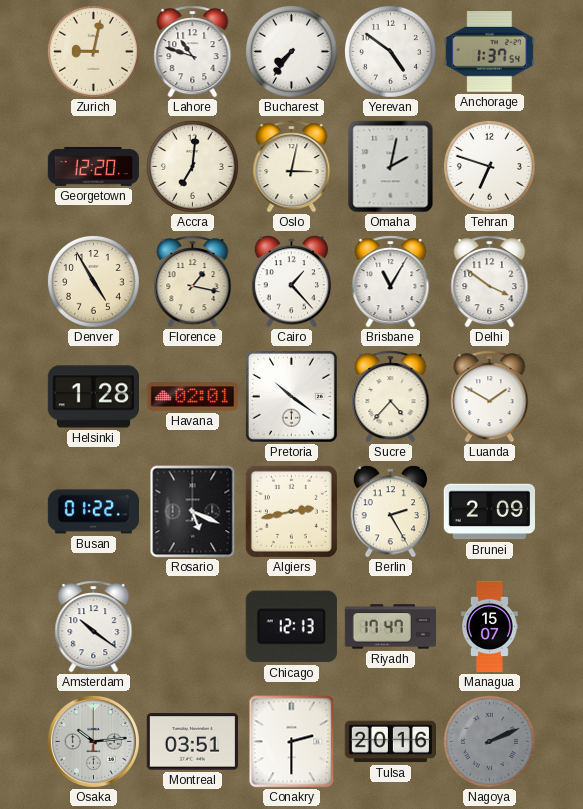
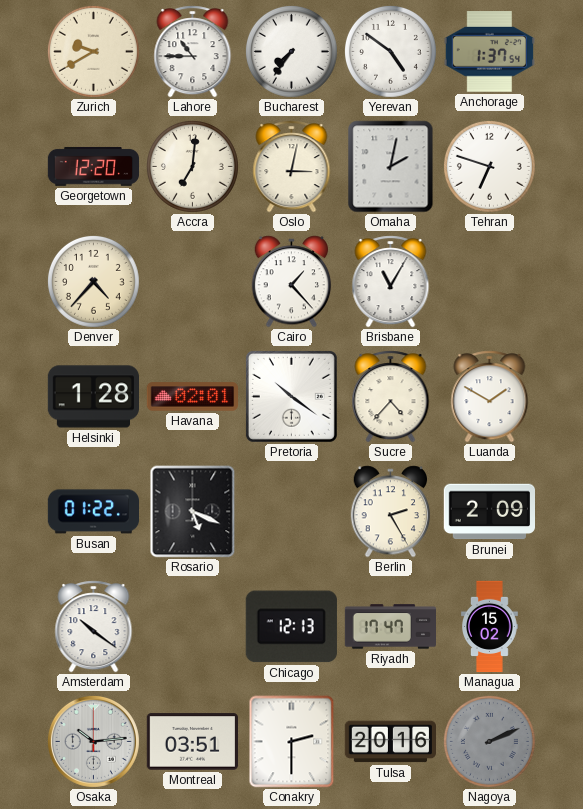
Zurich: 9:02 -> 9:40 (93, 51)
Lahore: 10:48 -> 10:45 (193, 52)
Denver: 4:55 -> 4:37 (93, 281)
Florence: 1:17 -> none (193, 282)
Delhi: 3:51 -> none (490, 282)
Algiers: 2:43 -> none (291, 511)
Managua: 15:07 -> 15:02 (490, 627)
